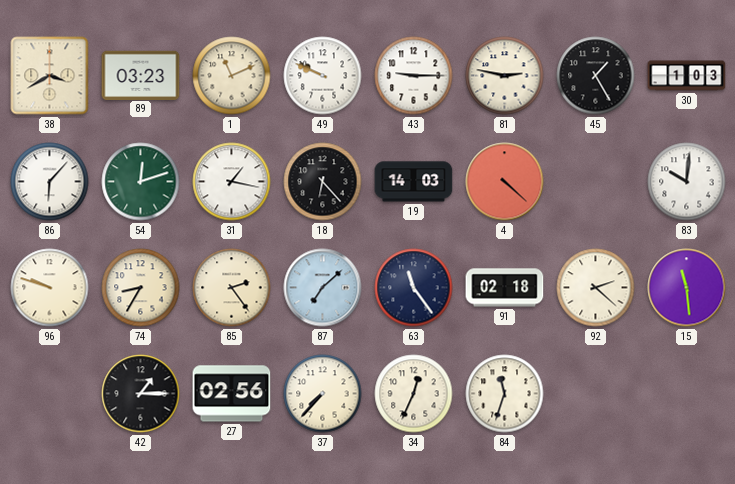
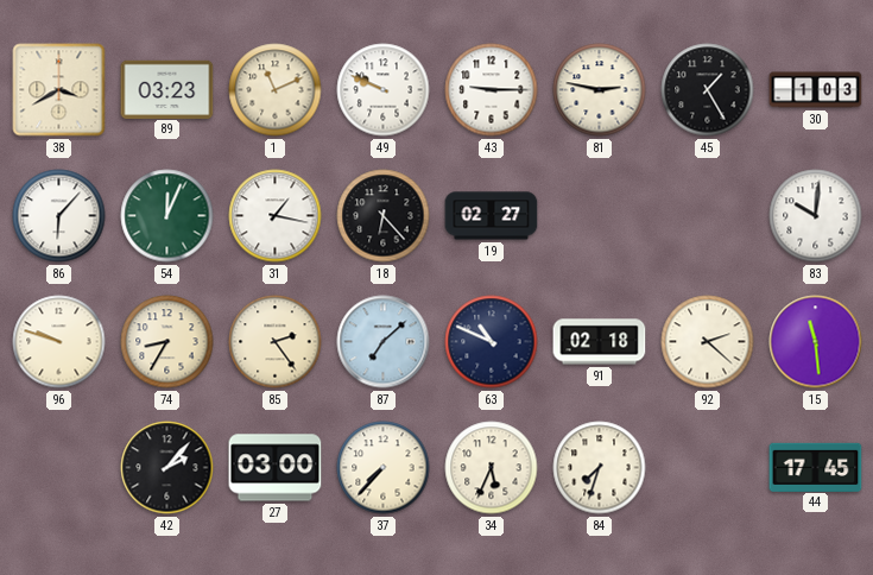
54: 12:12 -> 12:04 (167, 216)
19: 14:03 -> 02:27 (492, 216)
4: 4:22 -> none (505, 182)
63: 11:24 -> 10:49 (492, 342)
42: 1:15 -> 2:07 (167, 468)
27: 02:56 -> 03:00 (276, 468)
34: 12:34 -> 5:34 (492, 468)
84: 11:33 -> 7:33 (600, 468)
44: none -> 17:45 (816, 467)
